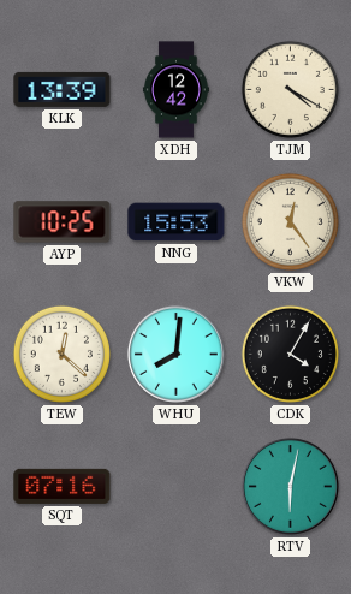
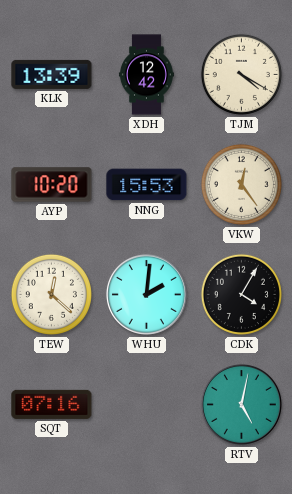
AYP: 10:25 -> 10:20 (52, 185)
WHU: 8:01 -> 2:01 (146, 294)
RTV: 6:02 -> 5:02 (241, 404)
